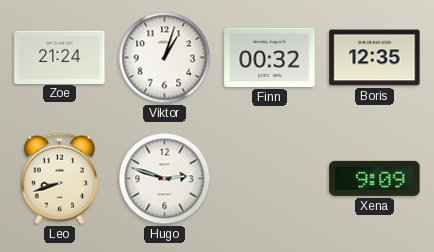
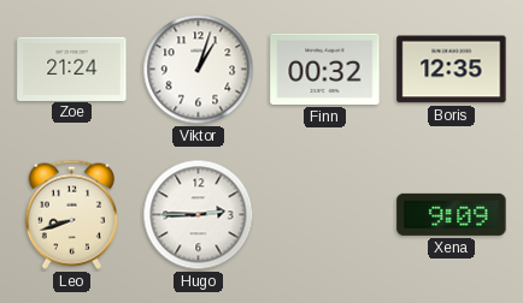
Hugo: 2:48 -> 2:45 (199, 215)
